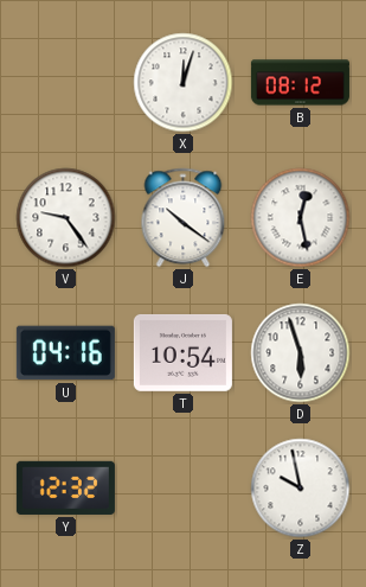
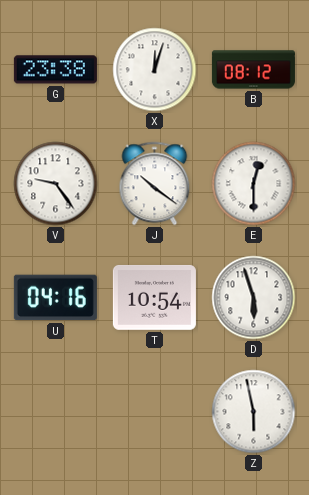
G: none -> 23:38 (55, 70)
E: 12:28 -> 12:30 (254, 184)
Y: 12:32 -> none (65, 487)
Z: 9:58 -> 5:58 (254, 412)
